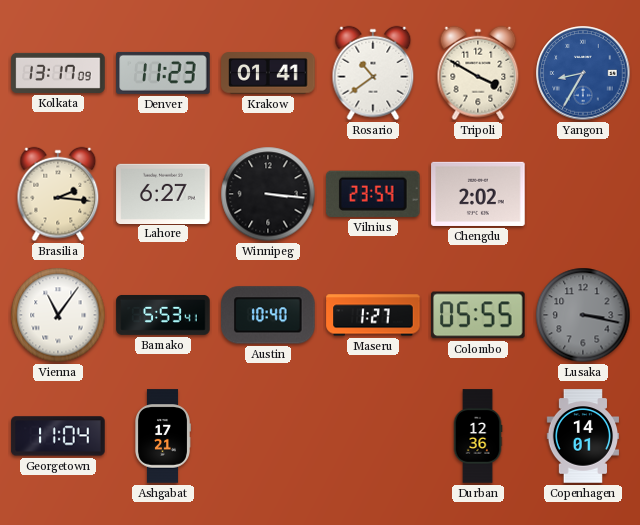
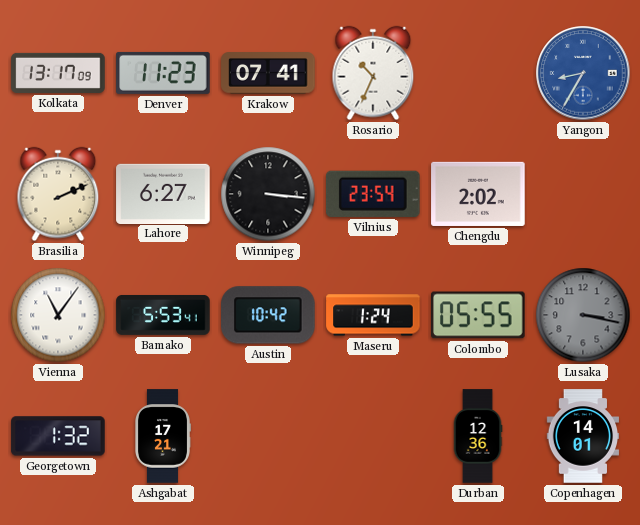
Krakow: 01:41 -> 07:41 (268, 73)
Rosario: 10:39 -> 10:34 (373, 73)
Tripoli: 3:50 -> none (478, 73)
Brasilia: 2:16 -> 2:11 (58, 194)
Austin: 10:40 -> 10:42 (268, 315)
Maseru: 1:27 -> 1:24 (373, 315)
Georgetown: 11:04 -> 1:32 (58, 436)
